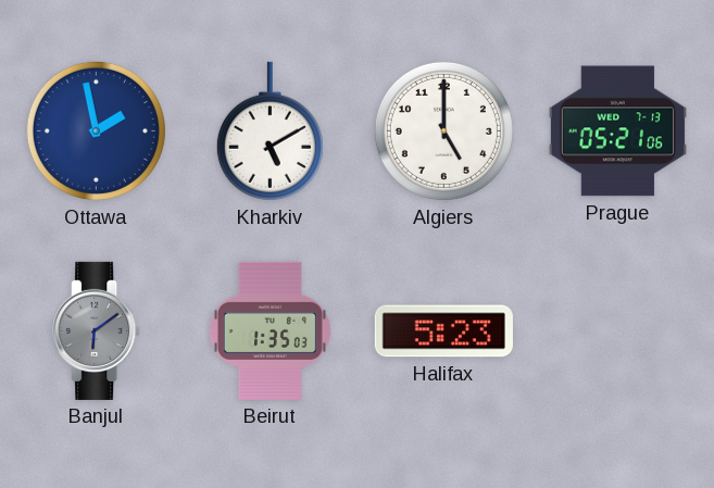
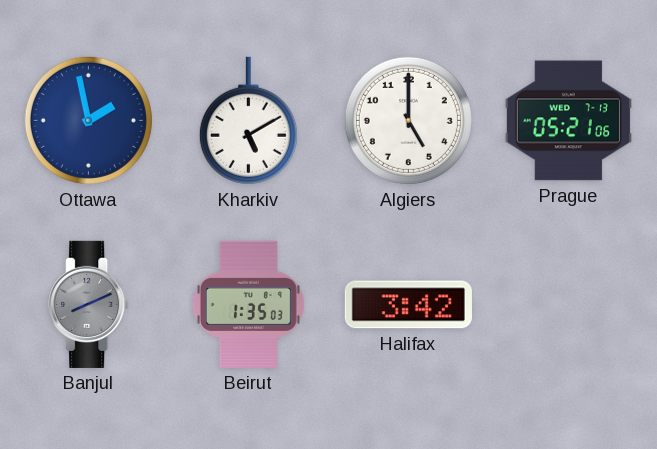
Banjul: 6:09 -> 8:11 (89, 304)
Halifax: 5:23 -> 3:42 (408, 305)
